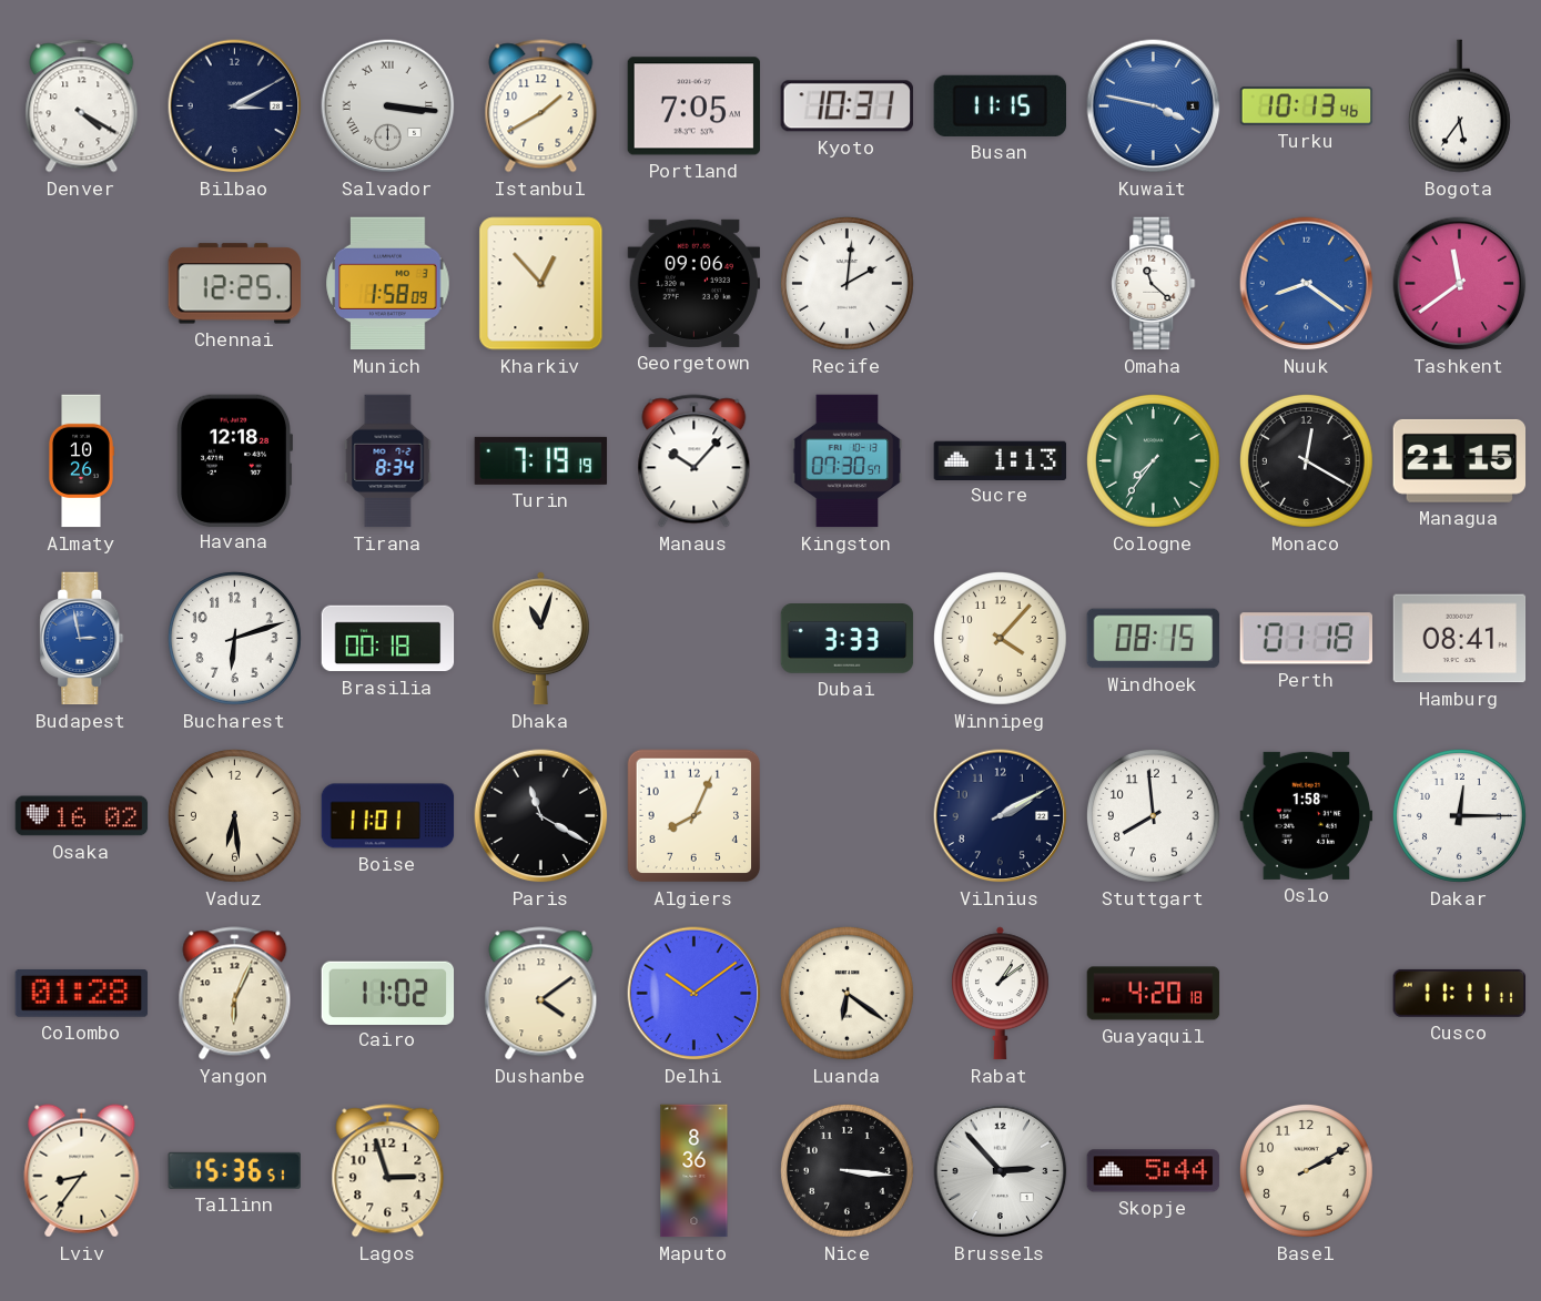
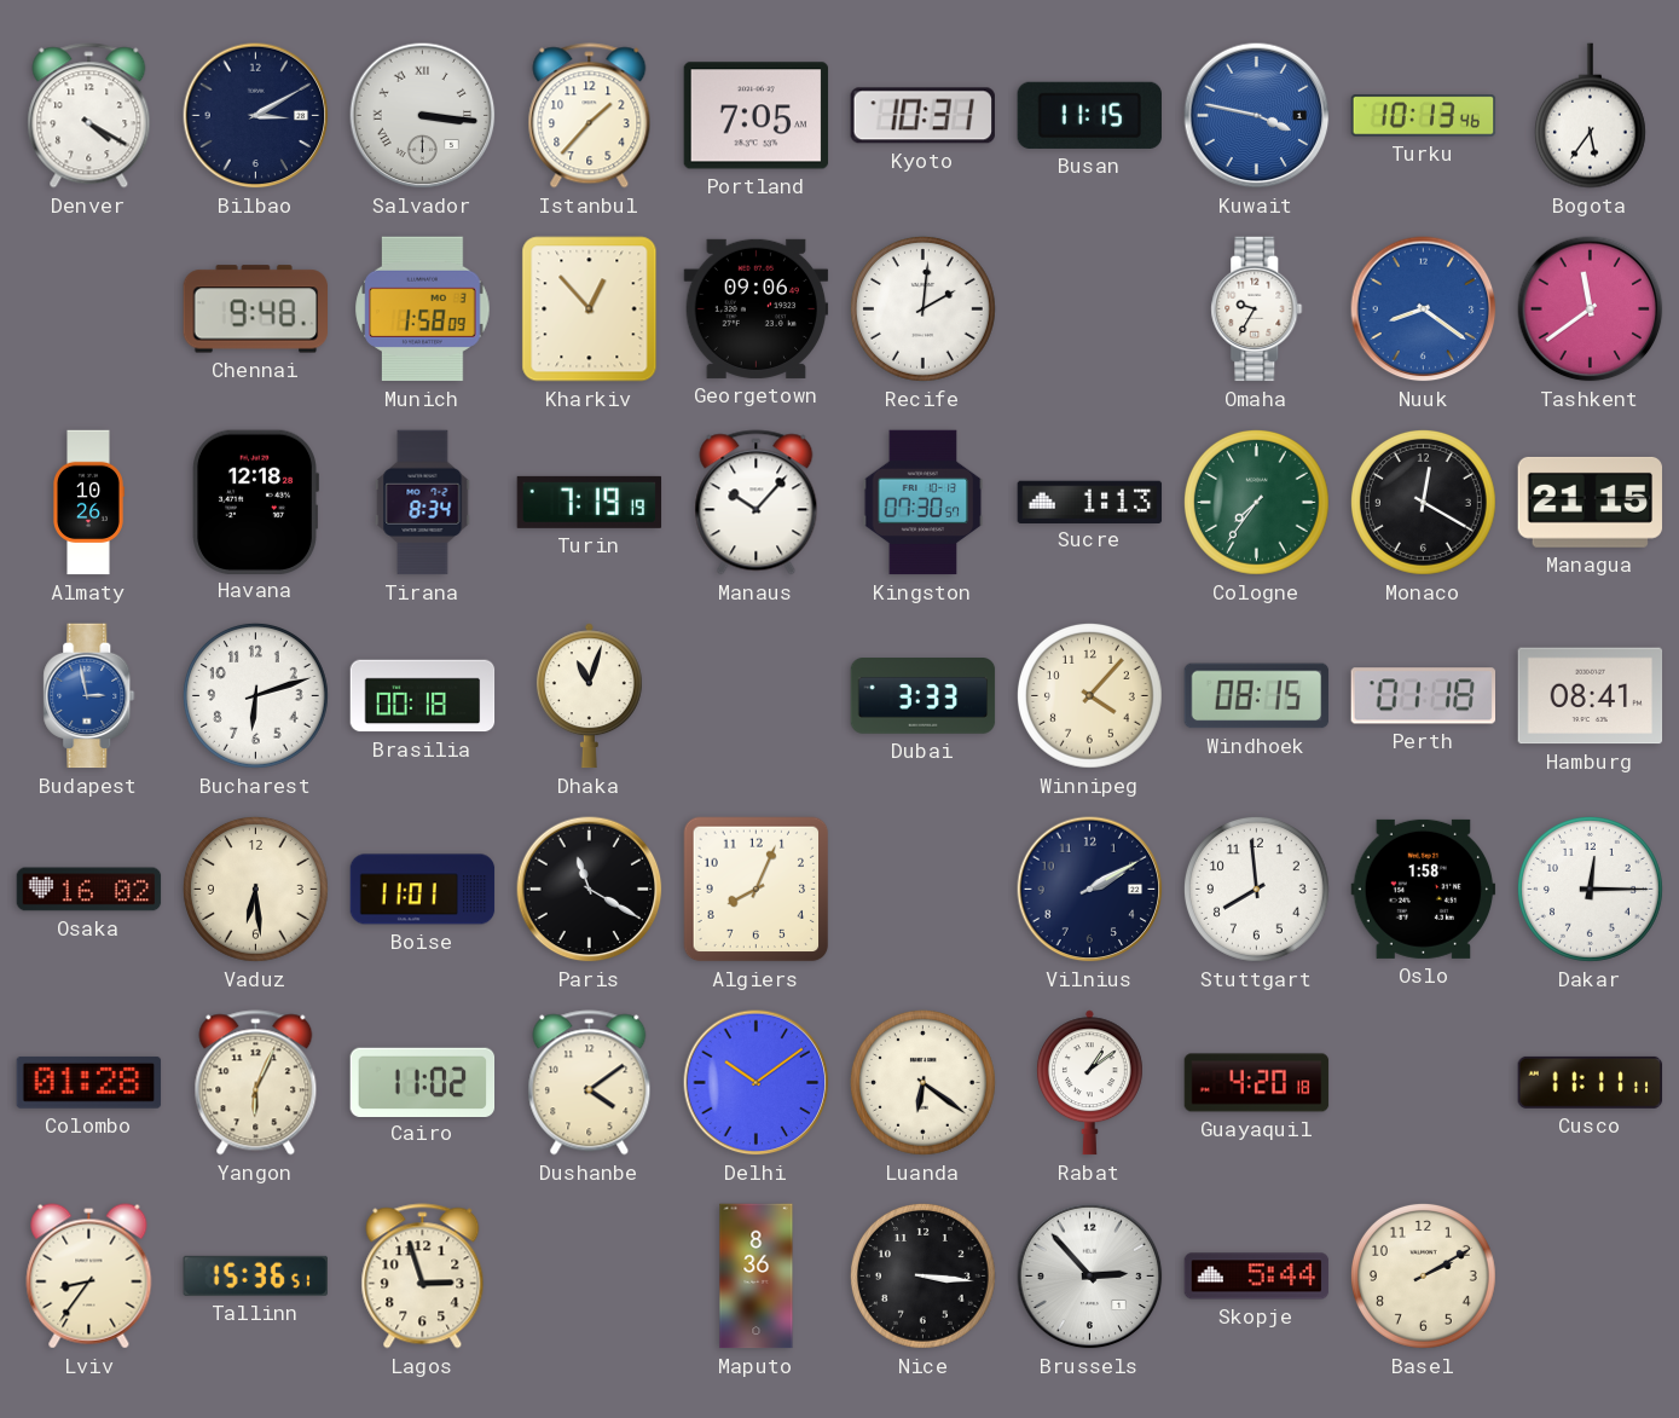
Istanbul: 1:40 -> 1:37 (590, 116)
Chennai: 12:25 -> 9:48 (256, 309)
Omaha: 11:22 -> 9:35 (1257, 309)
